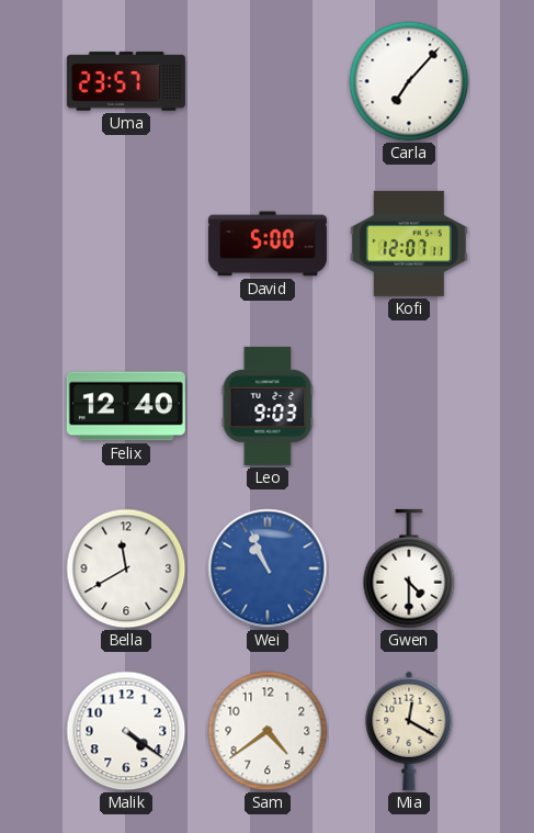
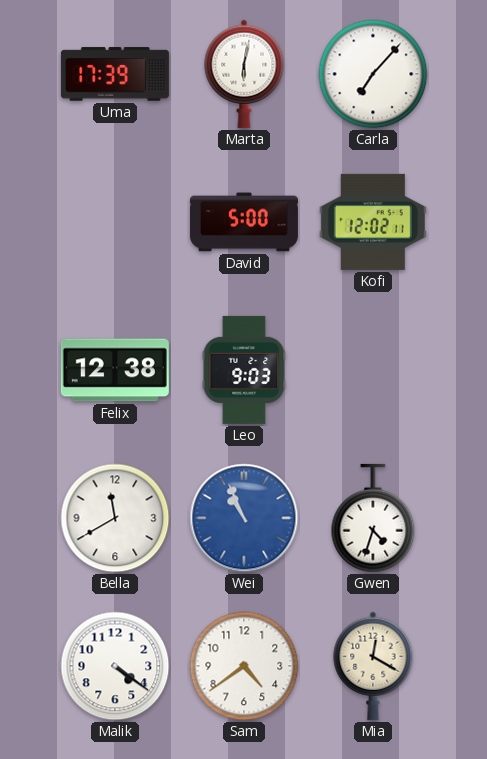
Uma: 23:57 -> 17:39 (115, 74)
Marta: none -> 6:02 (244, 74)
Kofi: 12:07 -> 12:02 (373, 222)
Felix: 12:40 -> 12:38 (115, 370)
Gwen: 4:30 -> 4:33 (373, 518)
